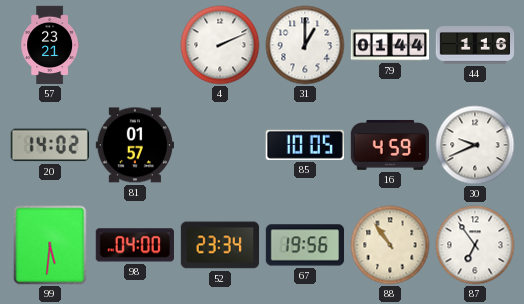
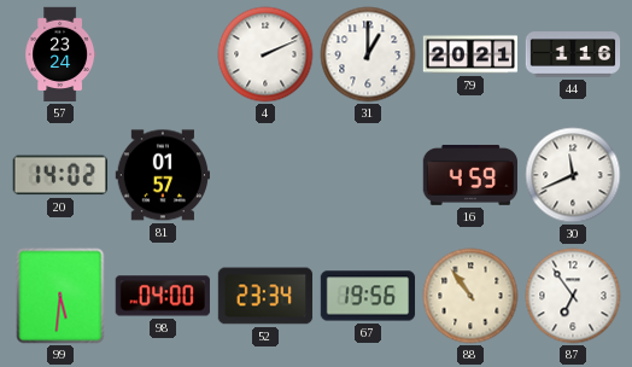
57: 23:21 -> 23:24 (59, 54)
79: 01:44 -> 20:21 (470, 54)
85: 10:05 -> none (305, 145)
30: 9:41 -> 11:41 (573, 175)
